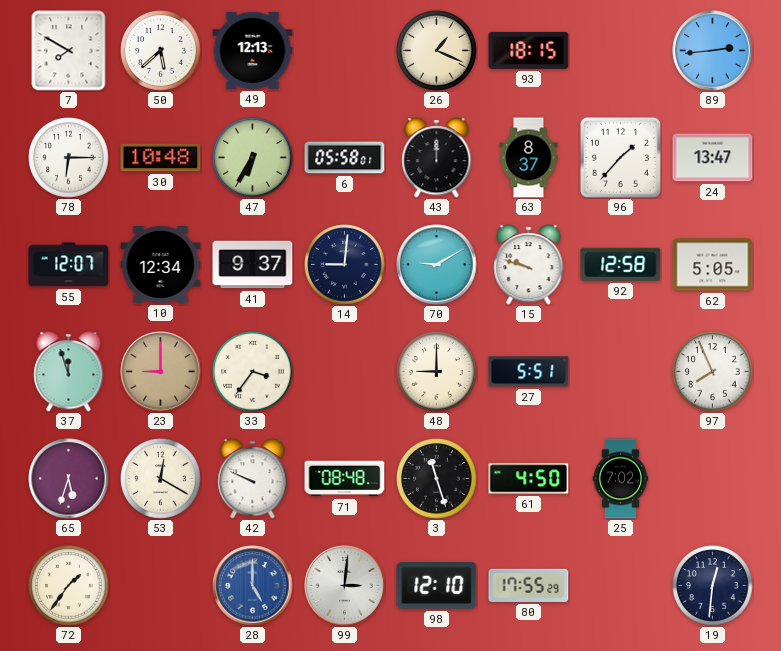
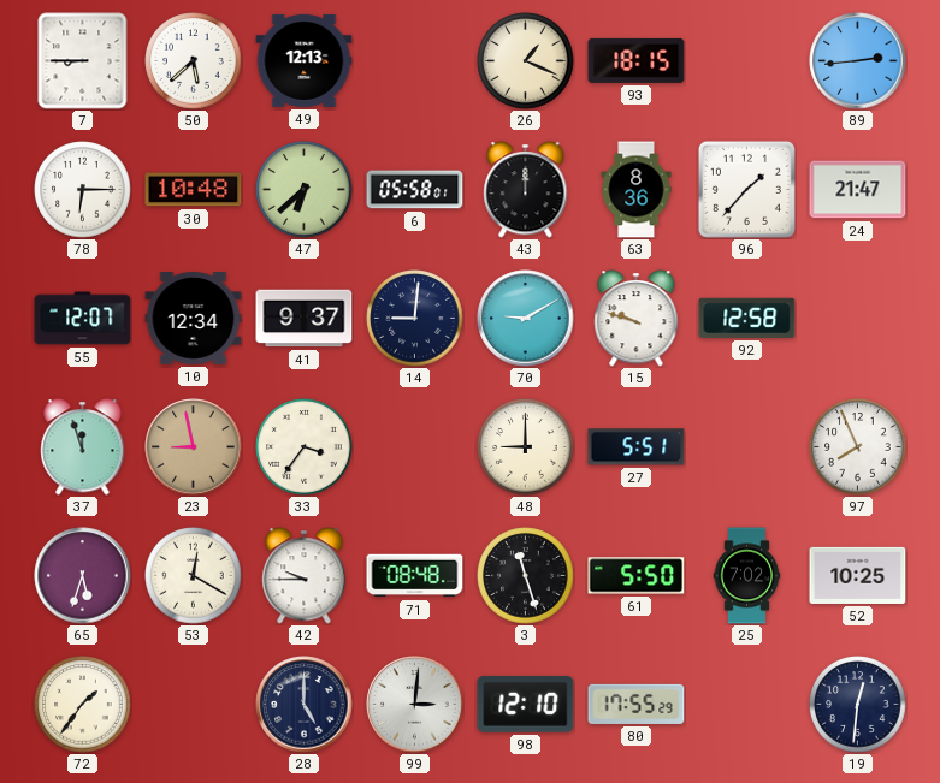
7: 7:50 -> 8:45 (83, 61)
47: 6:35 -> 6:38 (305, 190)
63: 8:37 -> 8:36 (637, 190)
24: 13:47 -> 21:47 (858, 190)
62: 5:05 -> none (713, 265)
23: 9:00 -> 8:58 (194, 447)
42: 9:49 -> 9:45 (305, 576)
61: 4:50 -> 5:50 (637, 576)
52: none -> 10:25 (858, 575)
28 dial: blue -> navy (305, 705)
